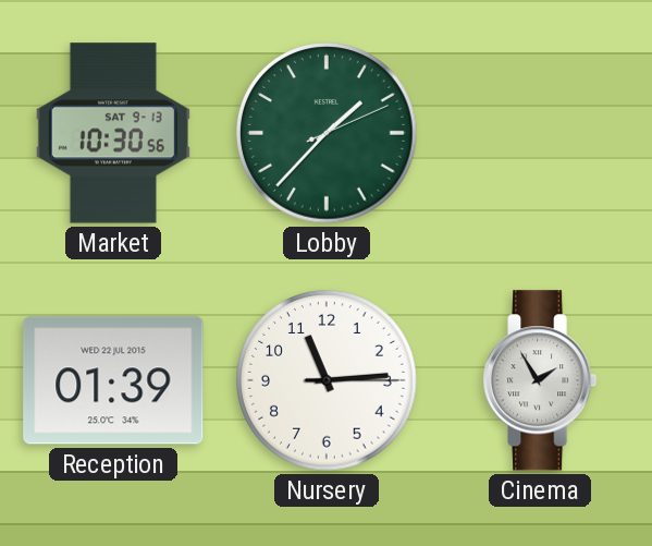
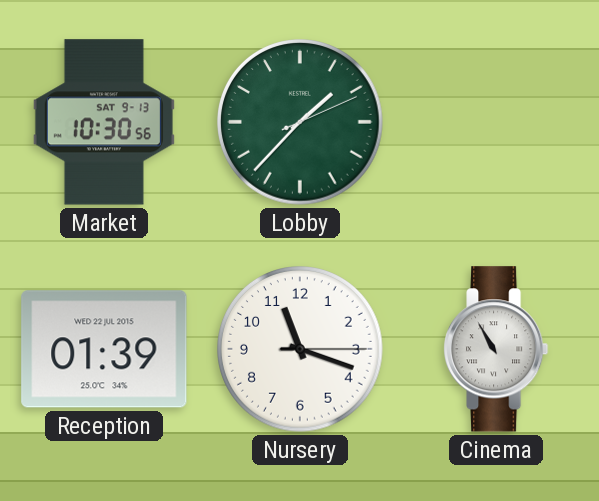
Nursery: 11:14 -> 11:18 (300, 349)
Cinema: 1:55 -> 10:55 (496, 349)
